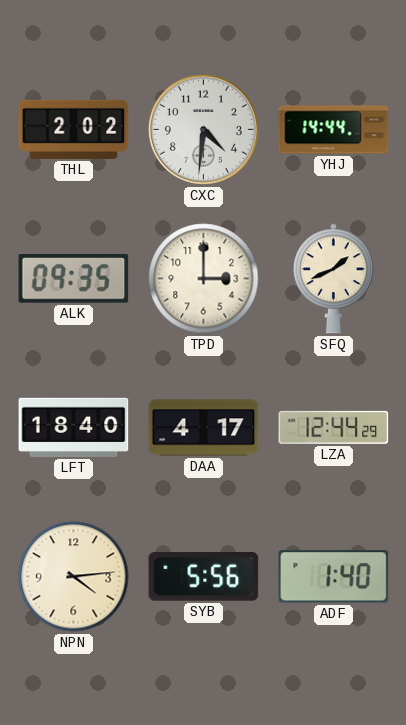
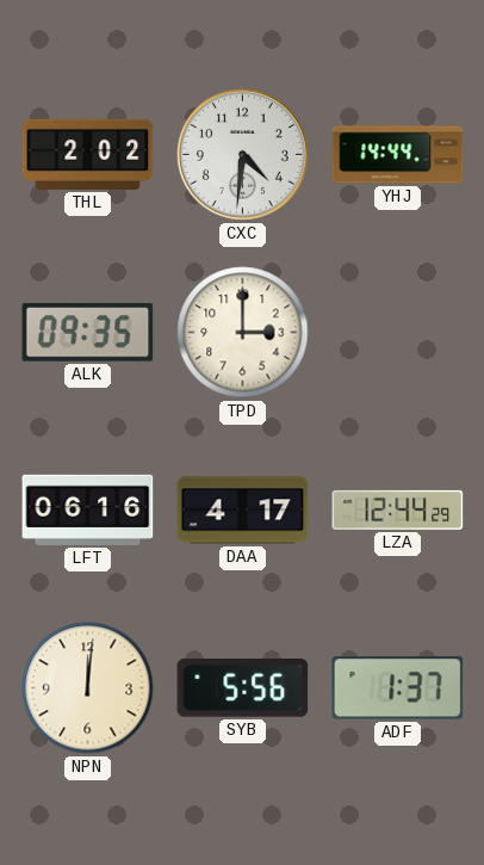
SFQ: 1:41 -> none (333, 279)
LFT: 18:40 -> 06:16 (88, 509)
NPN: 4:14 -> 12:01 (88, 688)
ADF: 1:40 -> 1:37 (398, 688)
